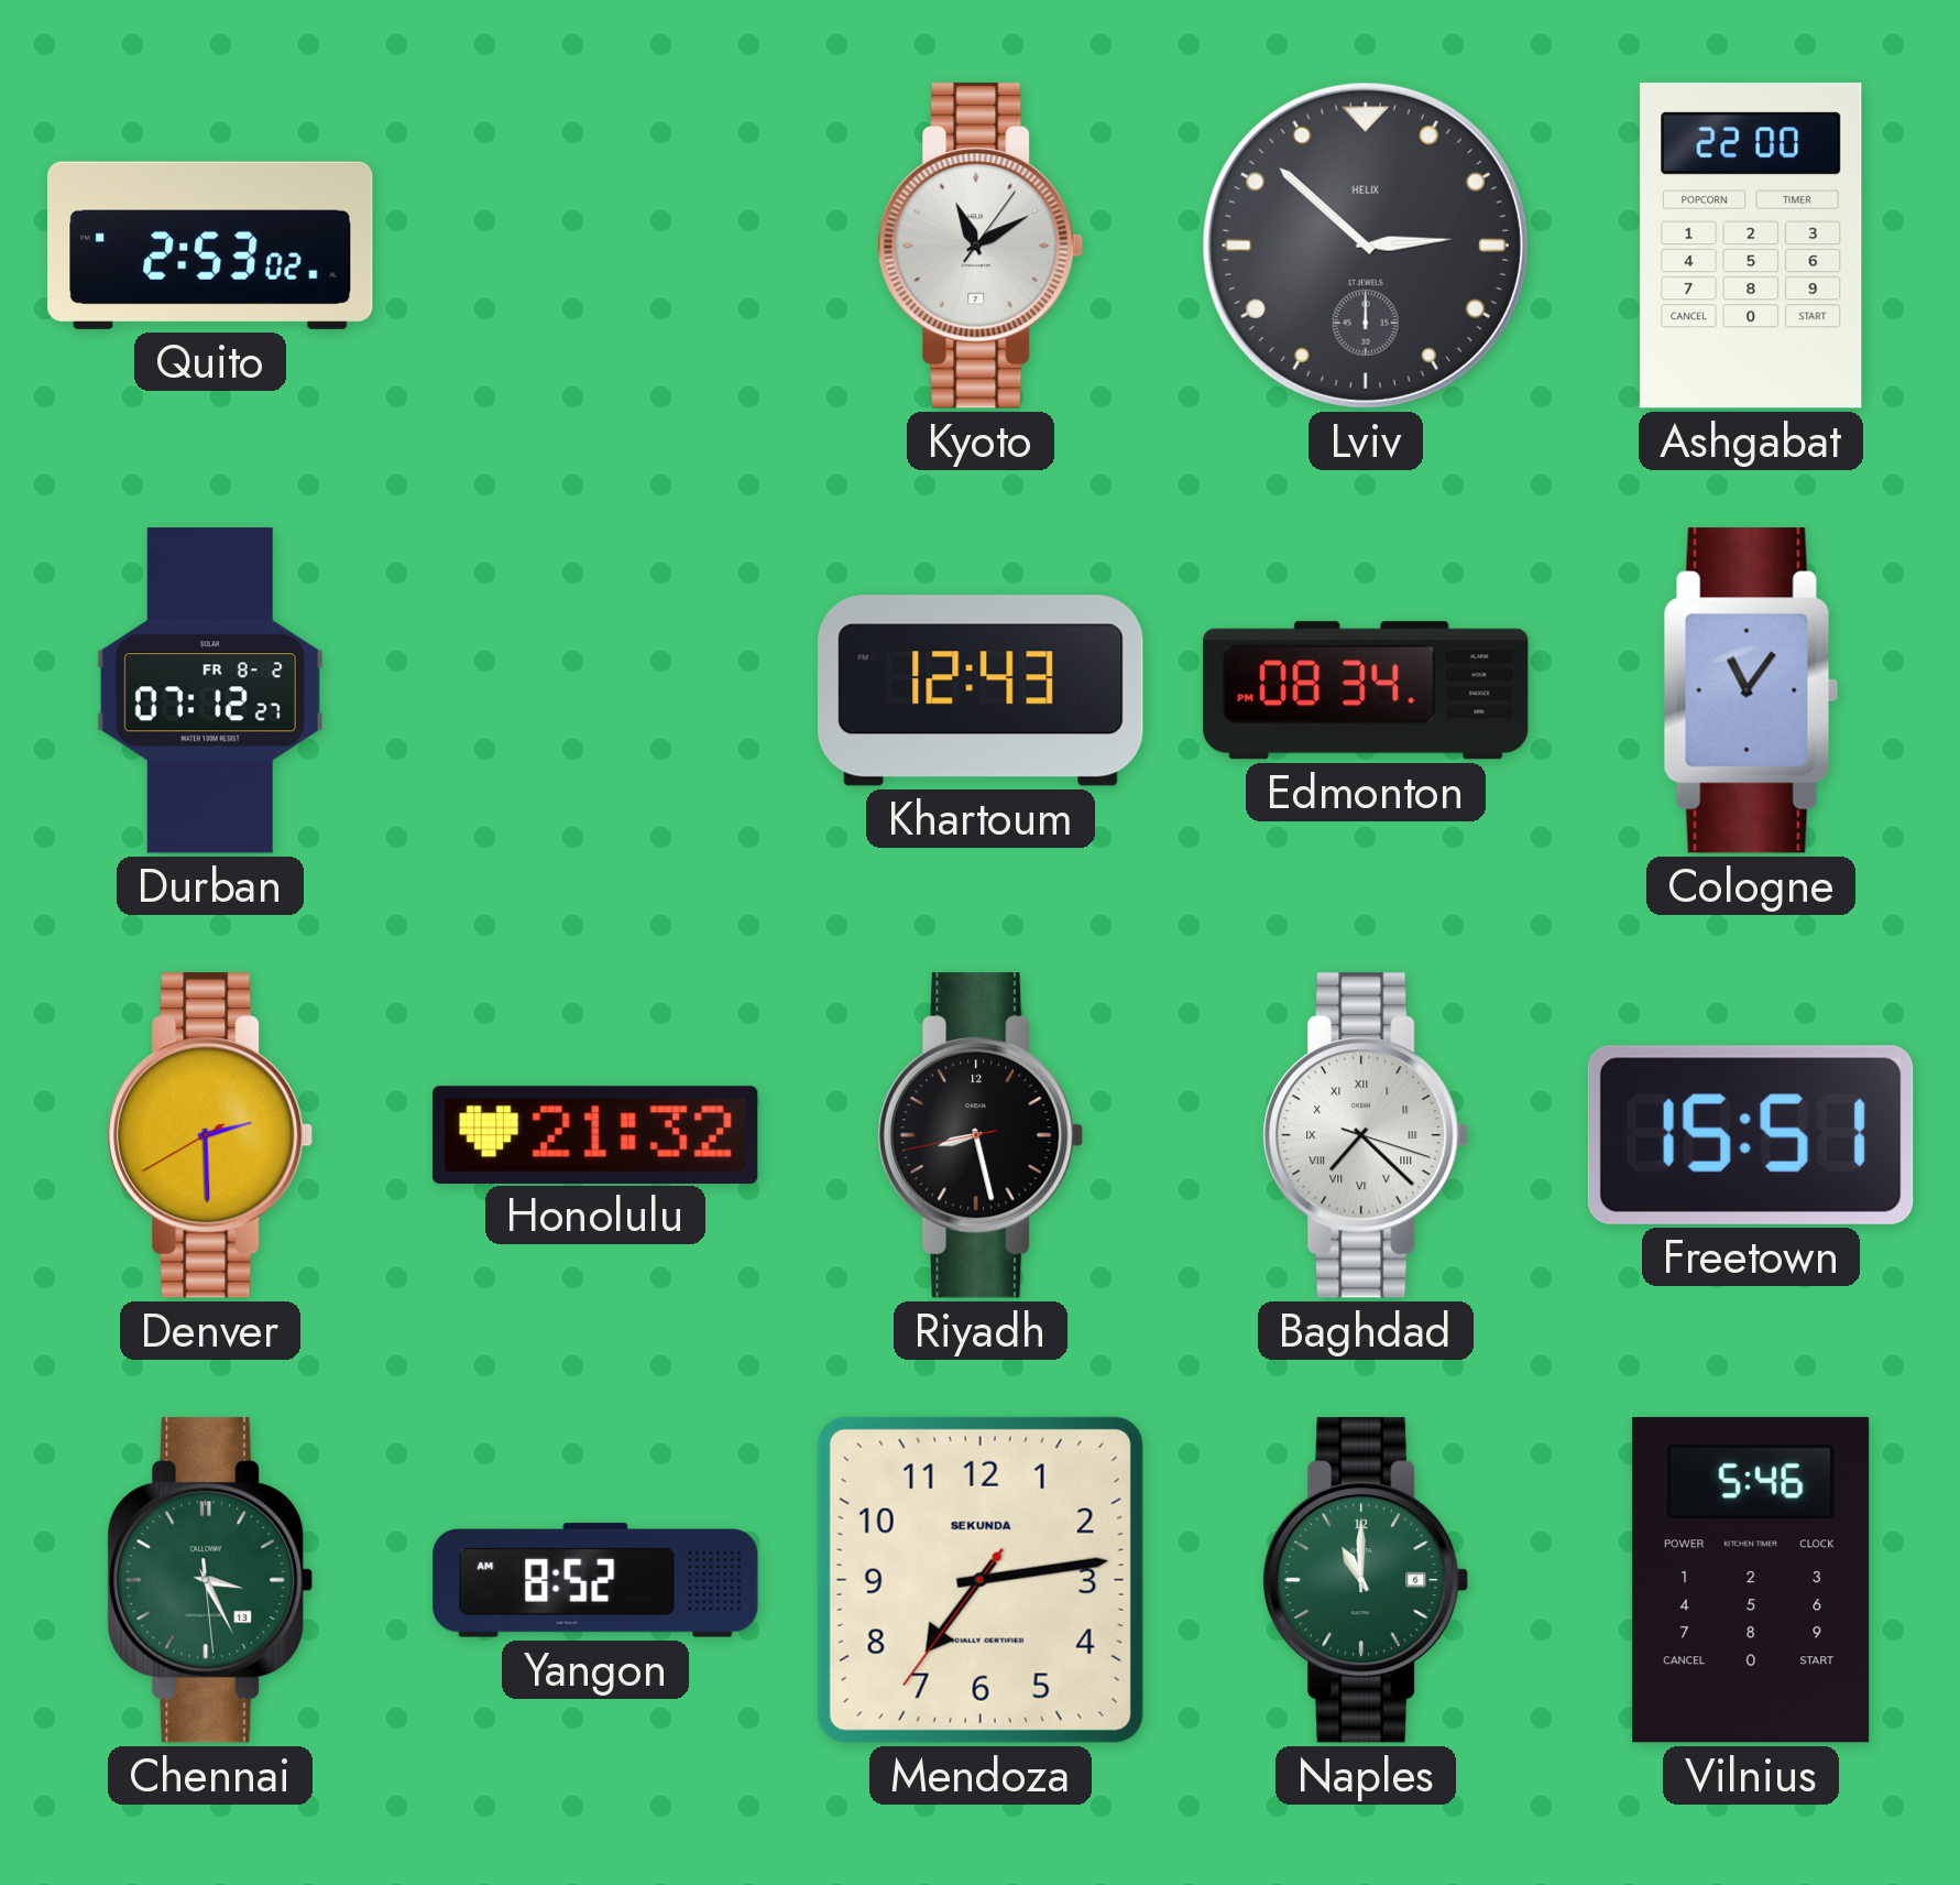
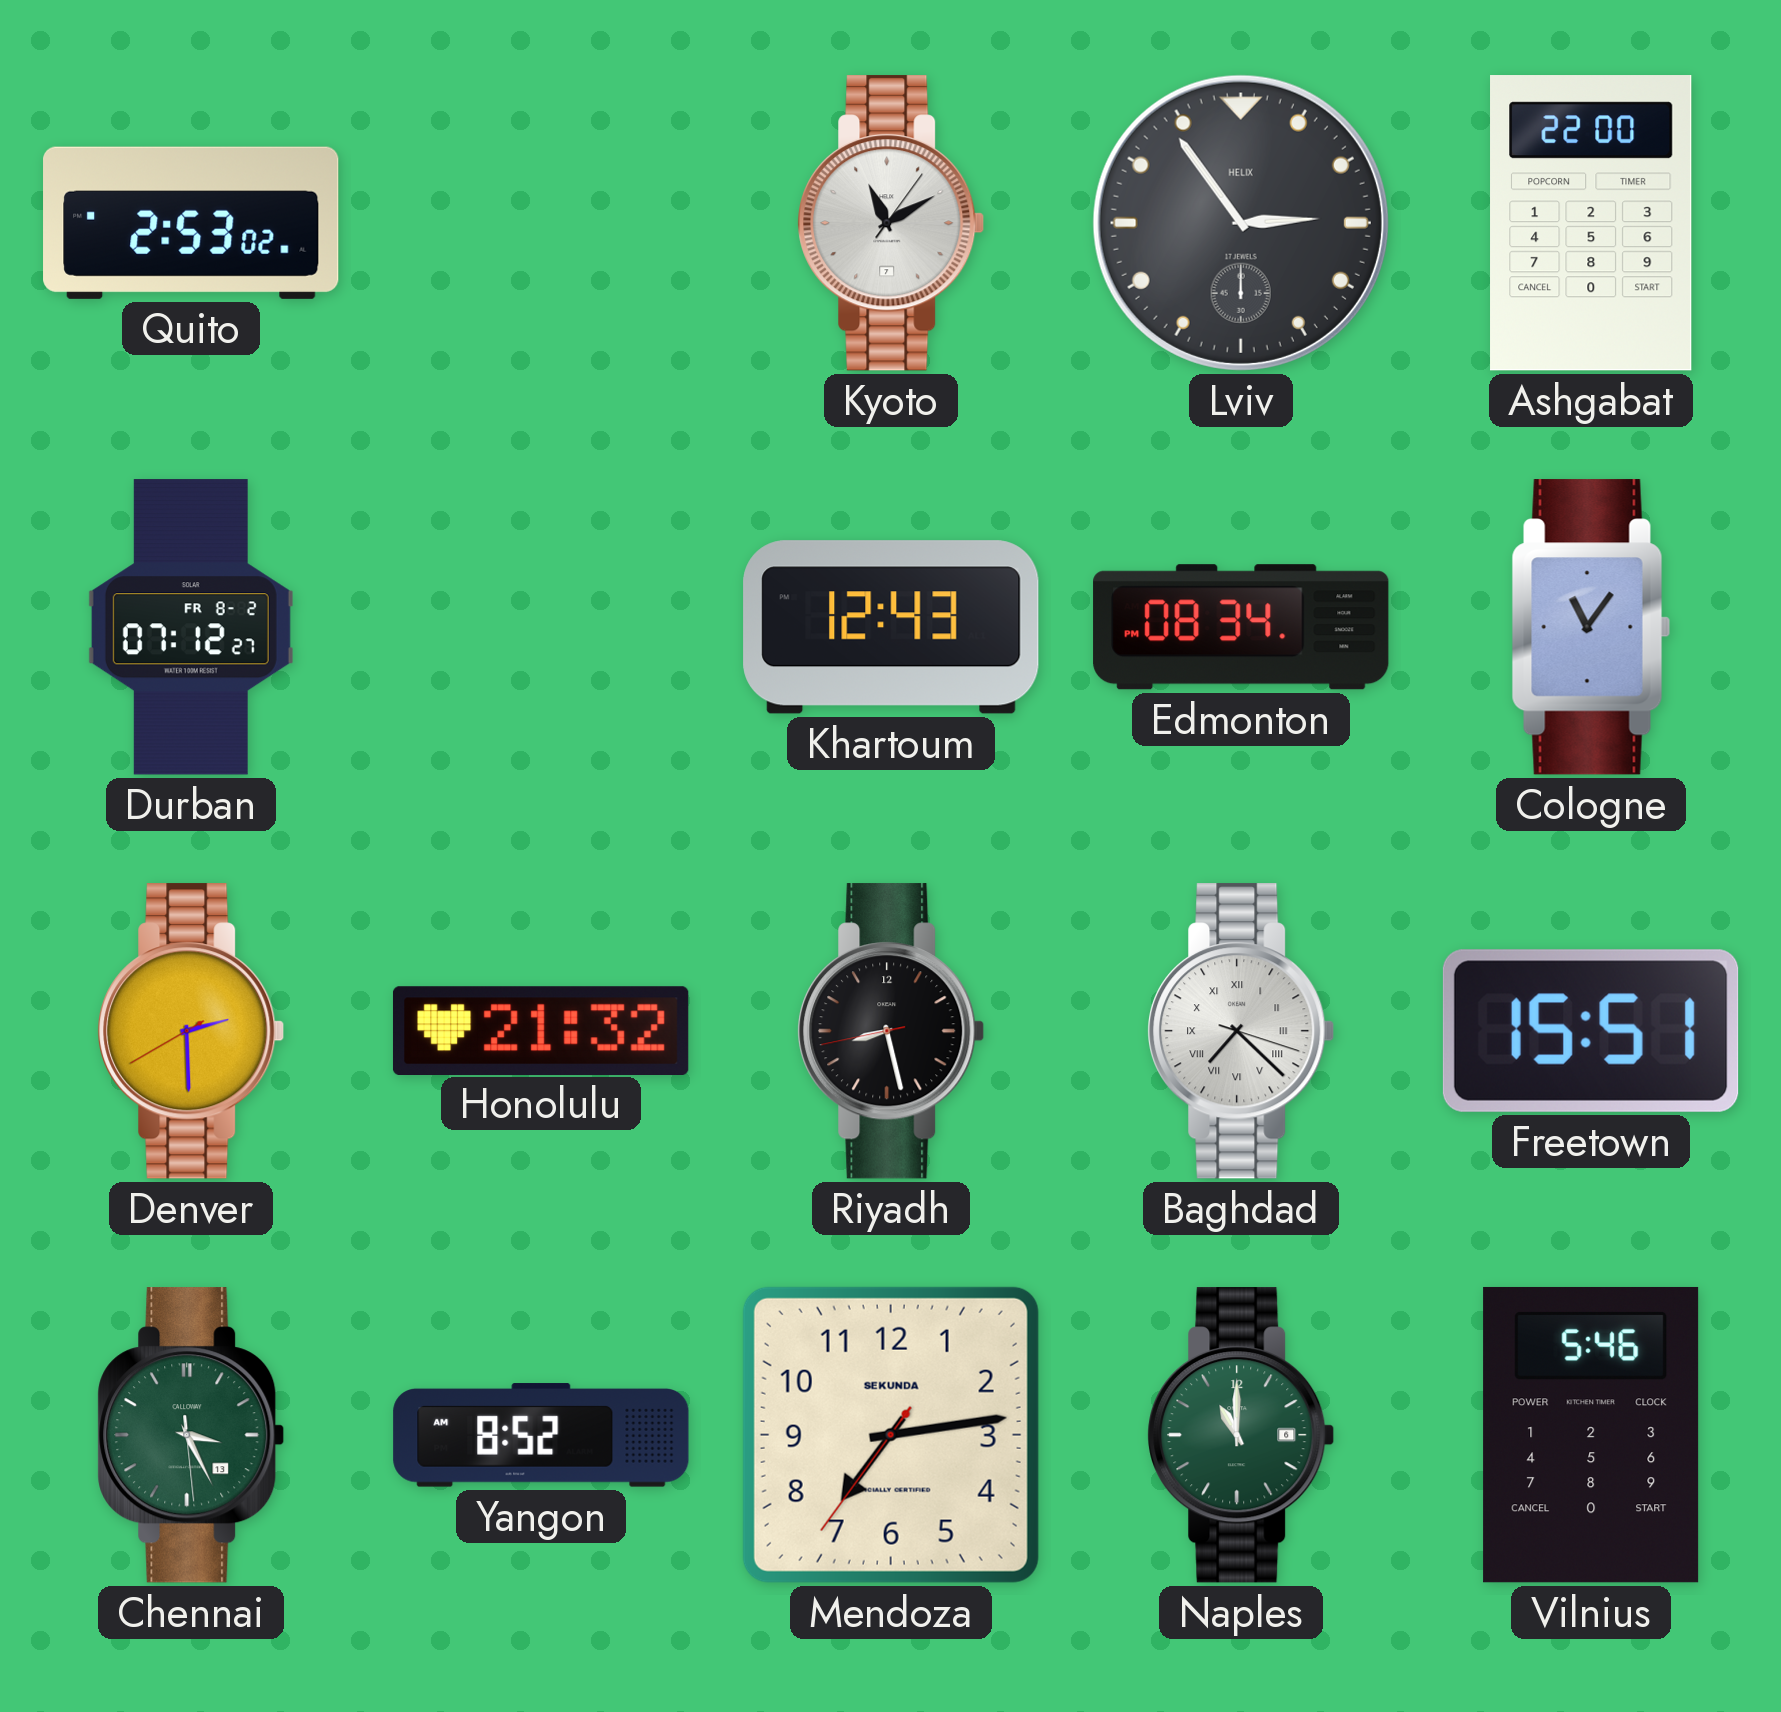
Lviv: 2:52 -> 2:54 (1241, 223)
